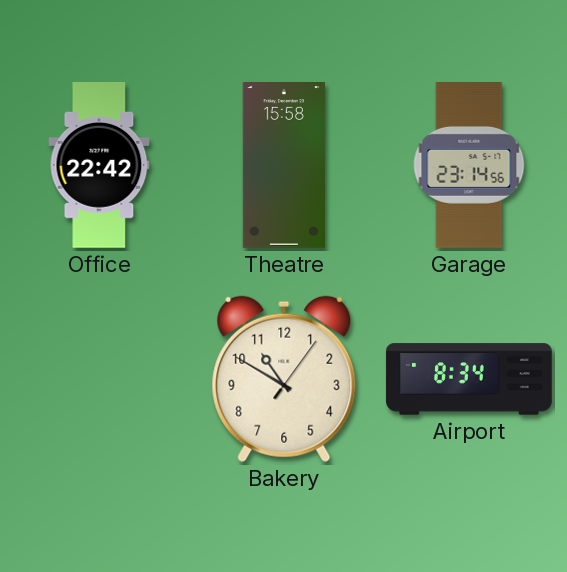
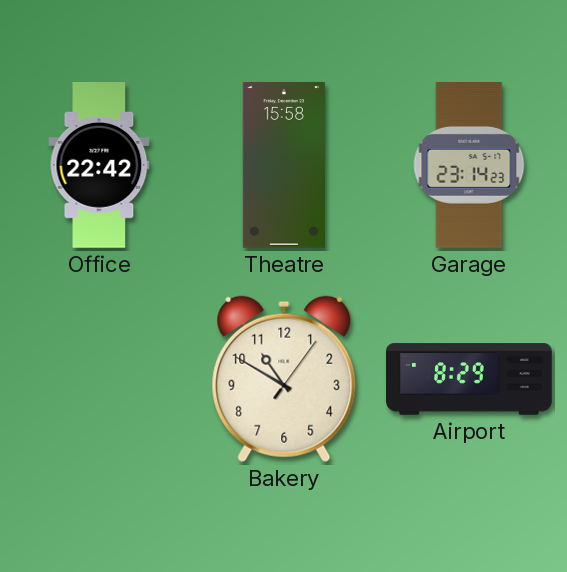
Garage: 23:14:56 -> 23:14:23 (469, 166)
Airport: 8:34 -> 8:29 (469, 379)
